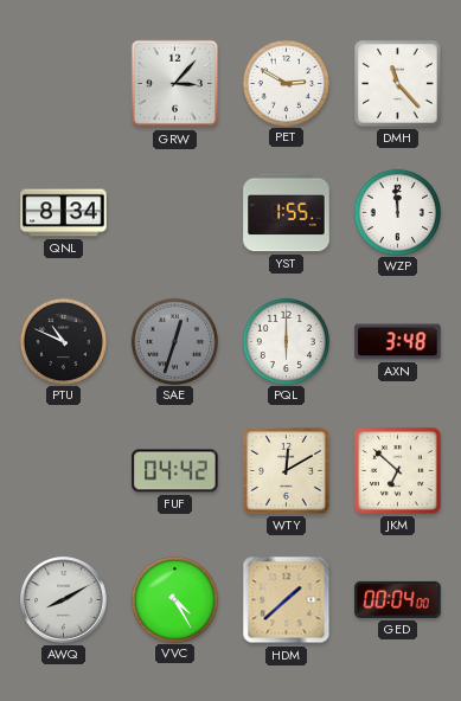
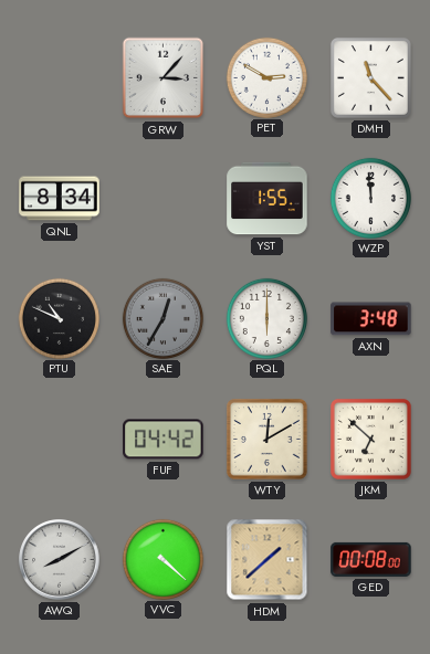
SAE: 12:33 -> 12:35 (162, 318)
VVC: 4:25 -> 4:22 (162, 559)
GED: 00:04 -> 00:08 (371, 559)
